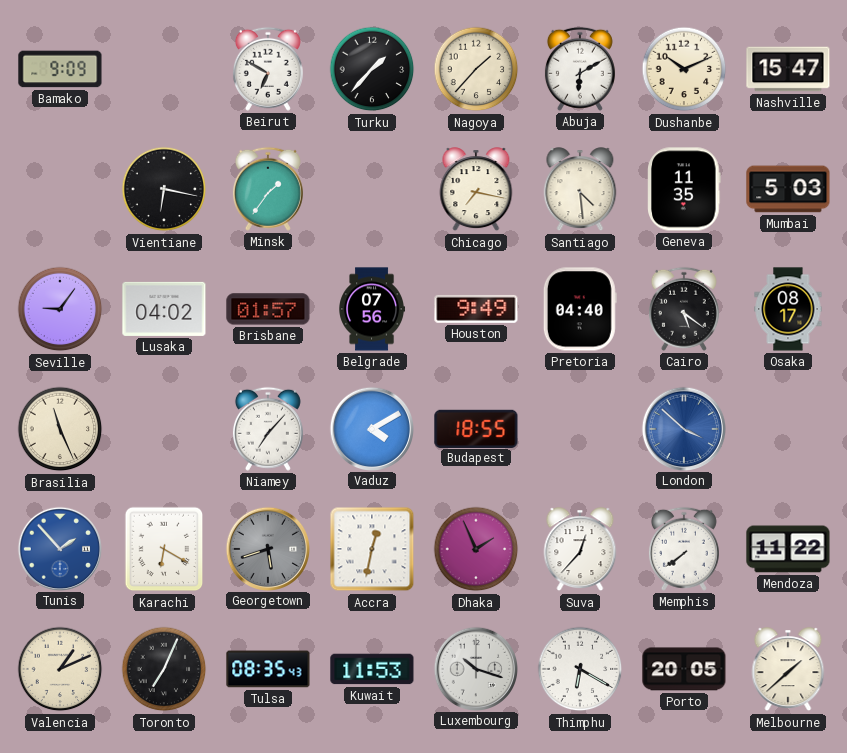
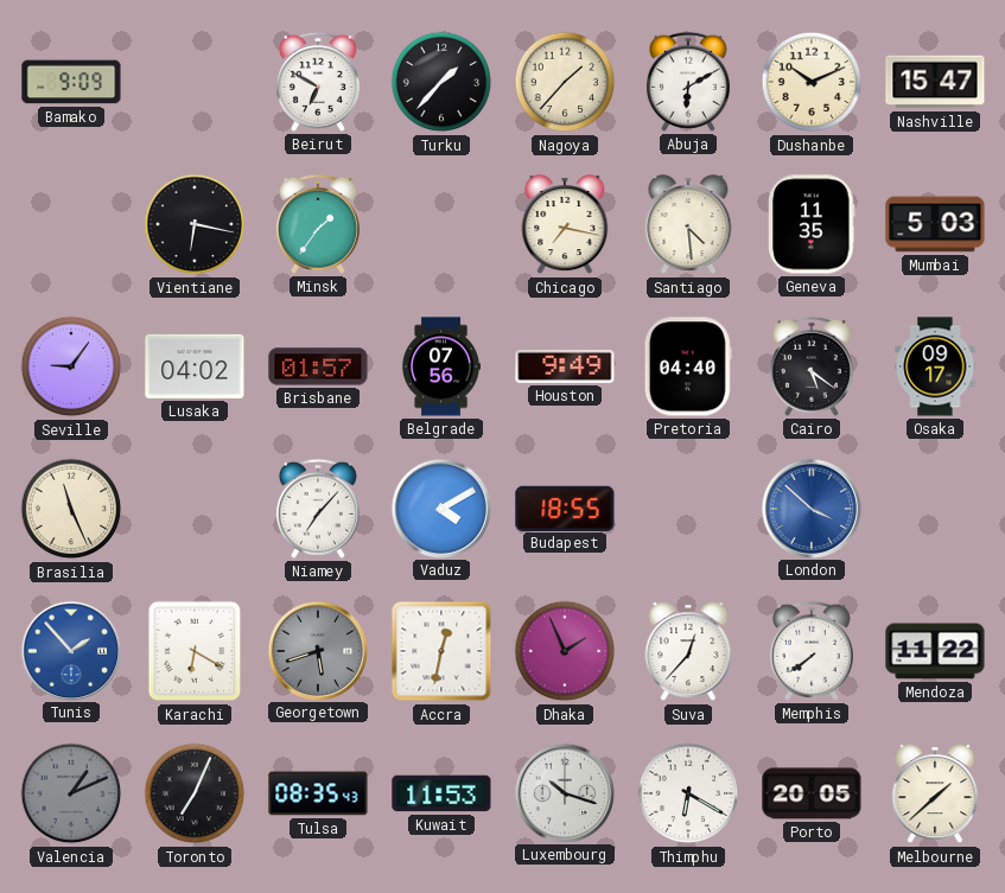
Osaka: 08:17 -> 09:17 (935, 366)
Valencia dial: cream -> grey (71, 793)
